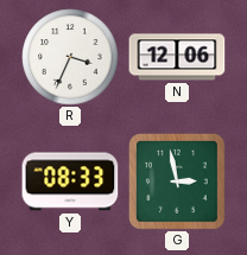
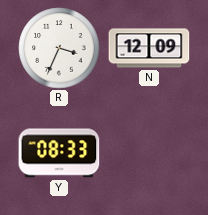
N: 12:06 -> 12:09 (149, 48)
G: 2:58 -> none (177, 181)
